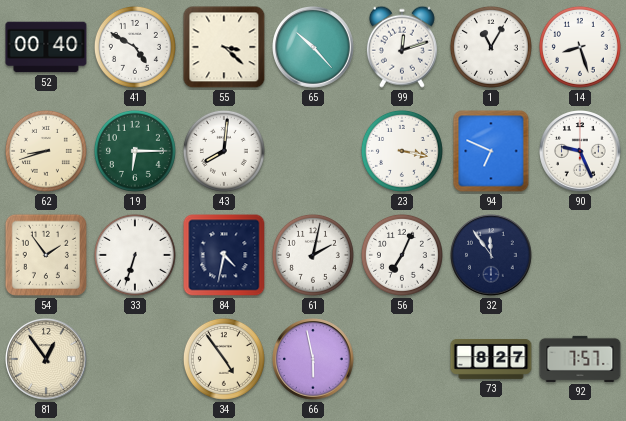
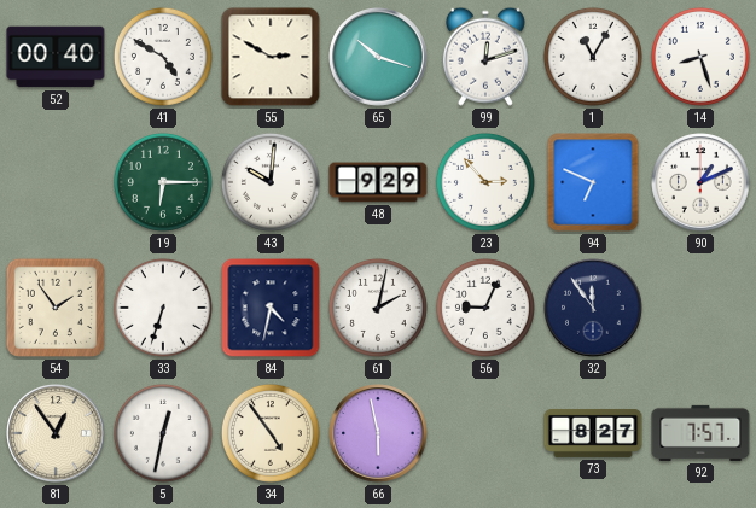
55: 3:22 -> 2:50 (271, 57)
65: 10:23 -> 10:18 (378, 57)
62: 8:42 -> none (46, 151)
43: 8:01 -> 10:01 (271, 182)
48: none -> 9:29 (378, 182)
23: 3:17 -> 2:53 (485, 182)
90: 9:26 -> 1:11 (700, 182)
56: 7:04 -> 9:04 (485, 308)
5: none -> 12:32 (163, 433)
